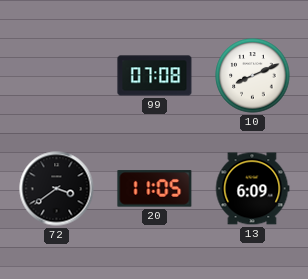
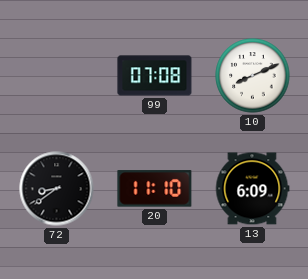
72: 3:39 -> 8:39 (57, 189)
20: 11:05 -> 11:10 (155, 189)
